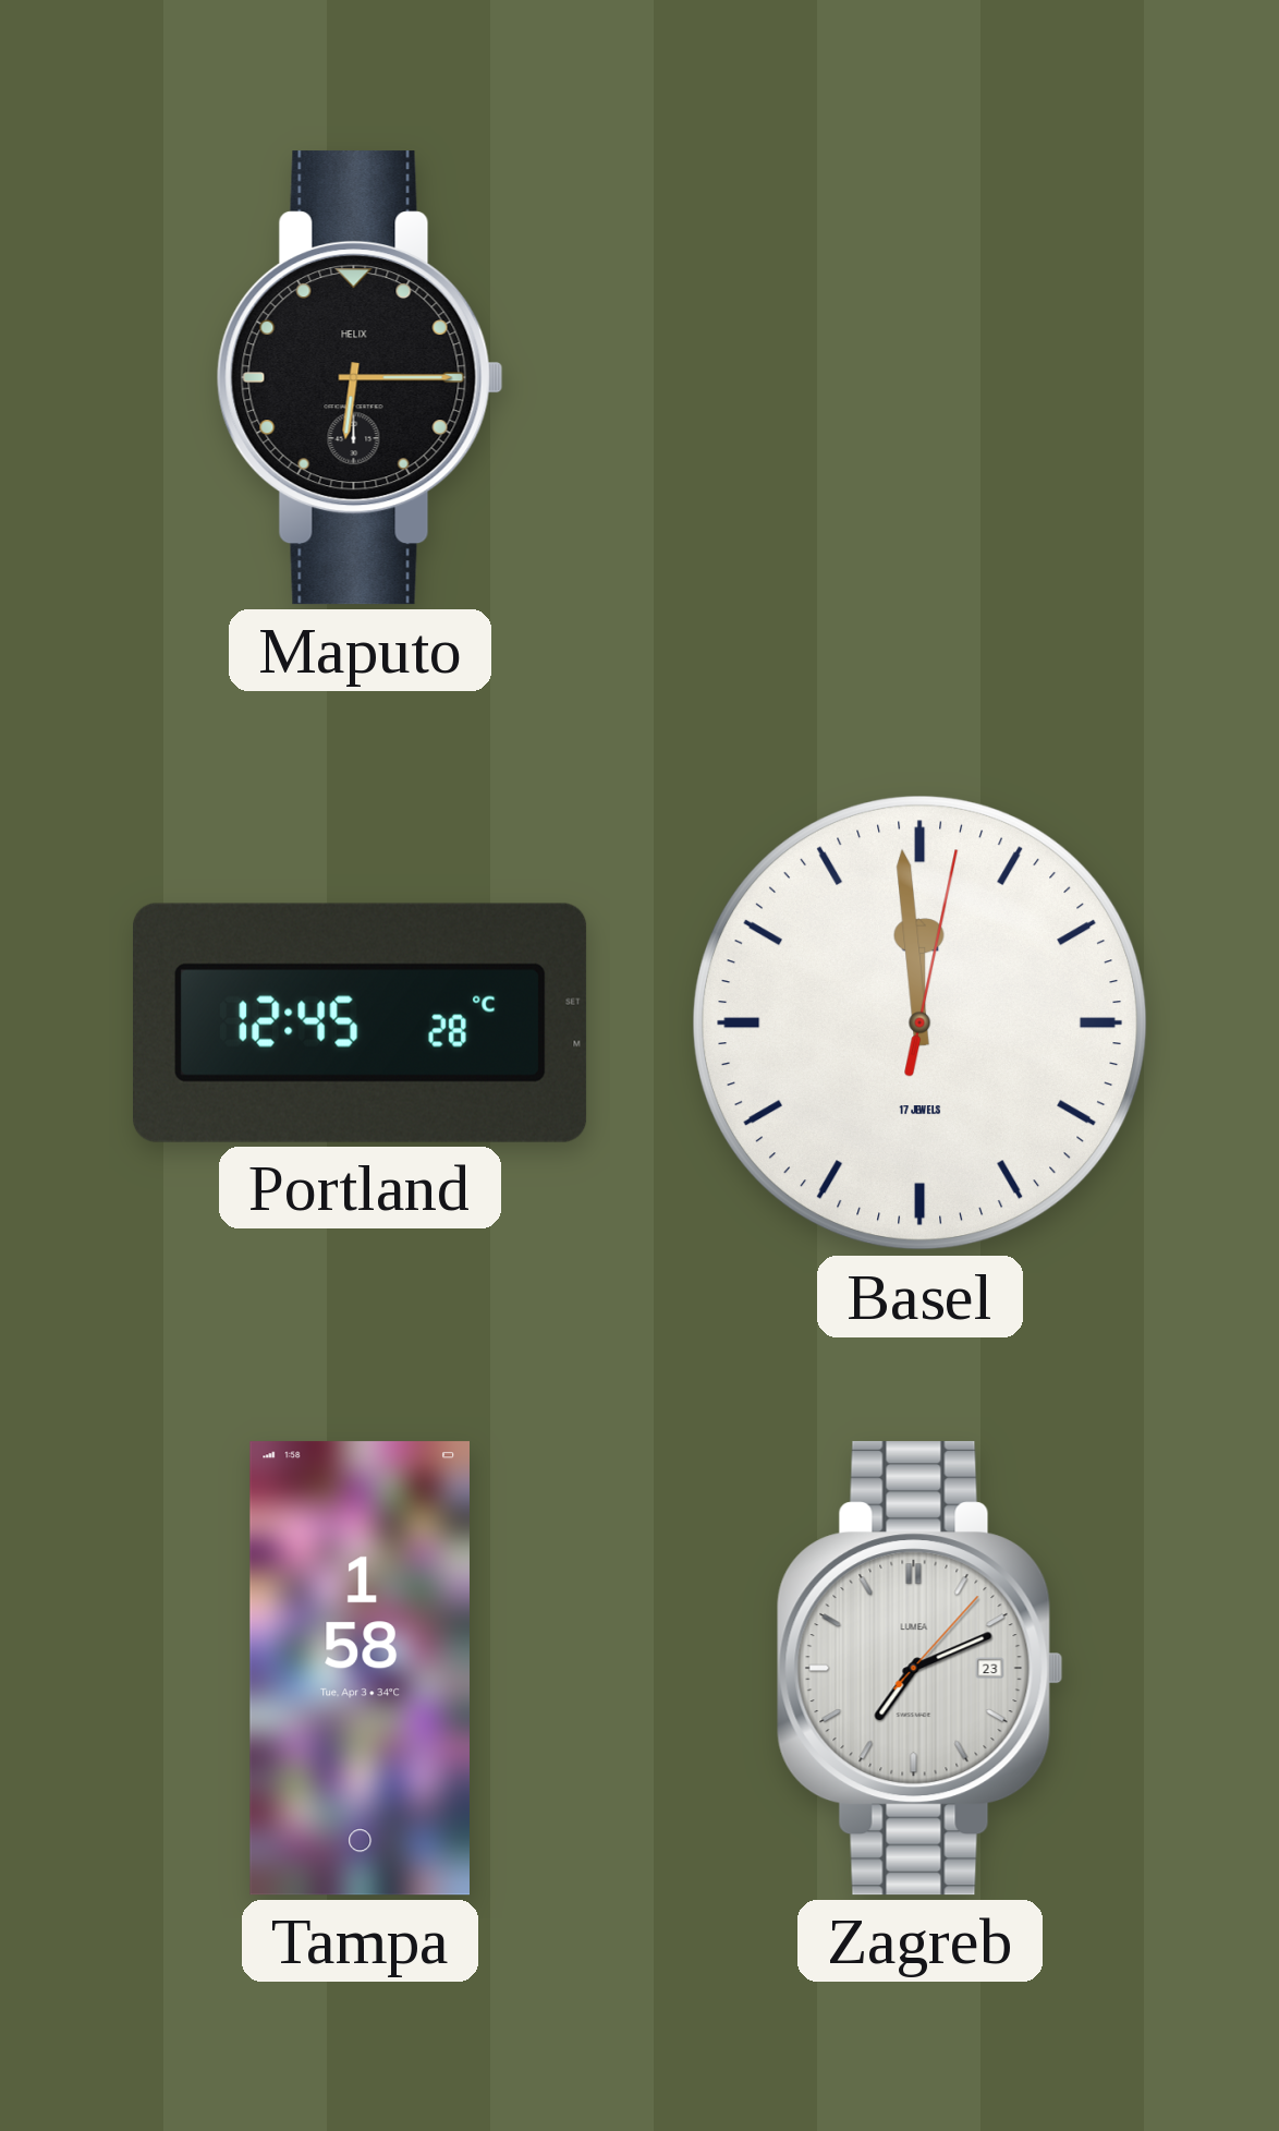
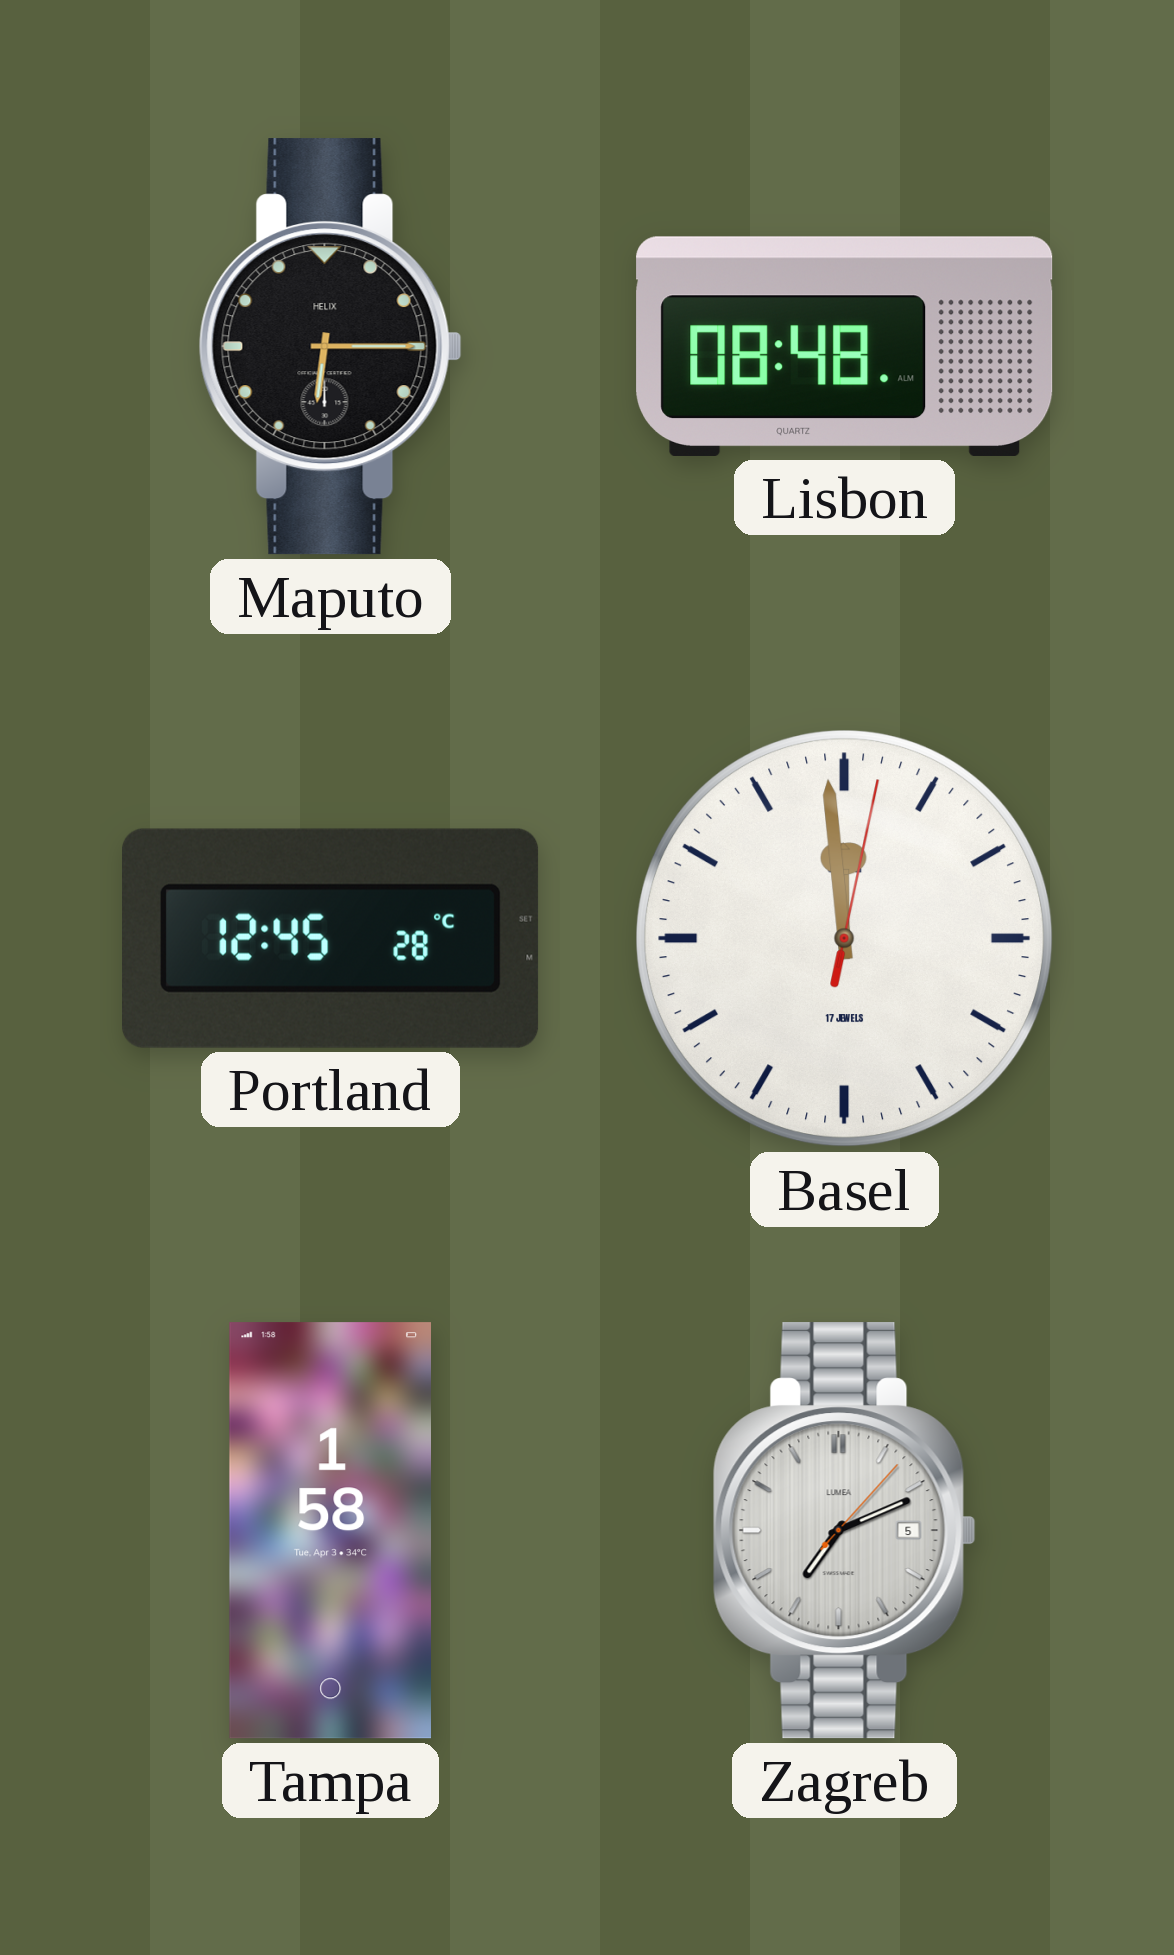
Lisbon: none -> 08:48 (845, 346)
Zagreb date: 23 -> 5 (844, 1531)
